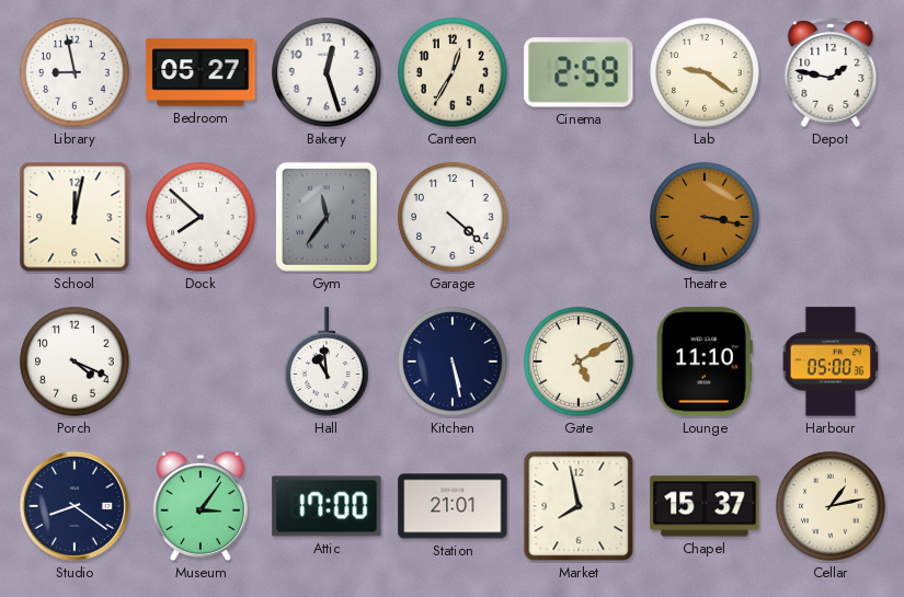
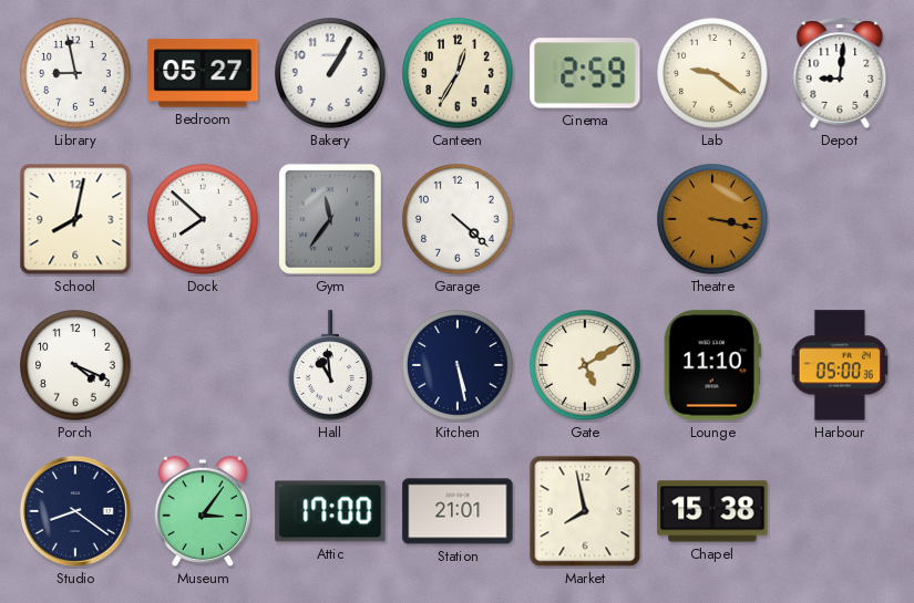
Bakery: 12:27 -> 1:05 (330, 73)
Depot: 1:47 -> 9:01 (840, 73)
School: 12:02 -> 8:02 (75, 219)
Chapel: 15:37 -> 15:38 (712, 511)
Cellar: 1:13 -> none (831, 506)
